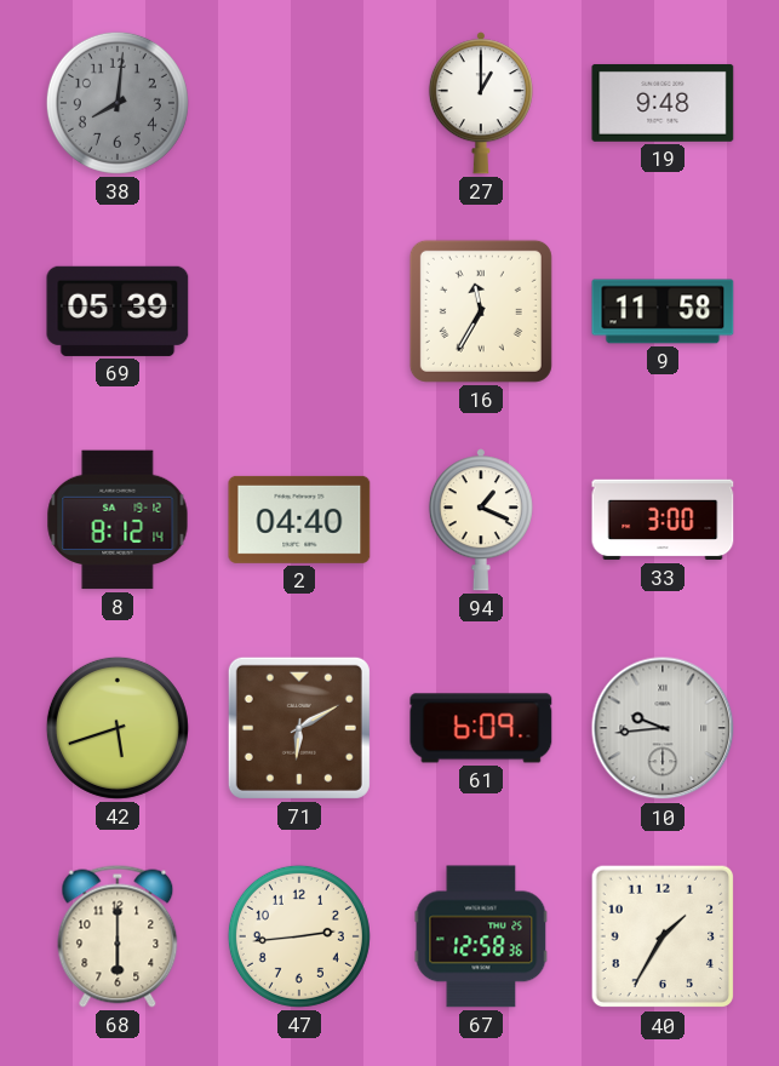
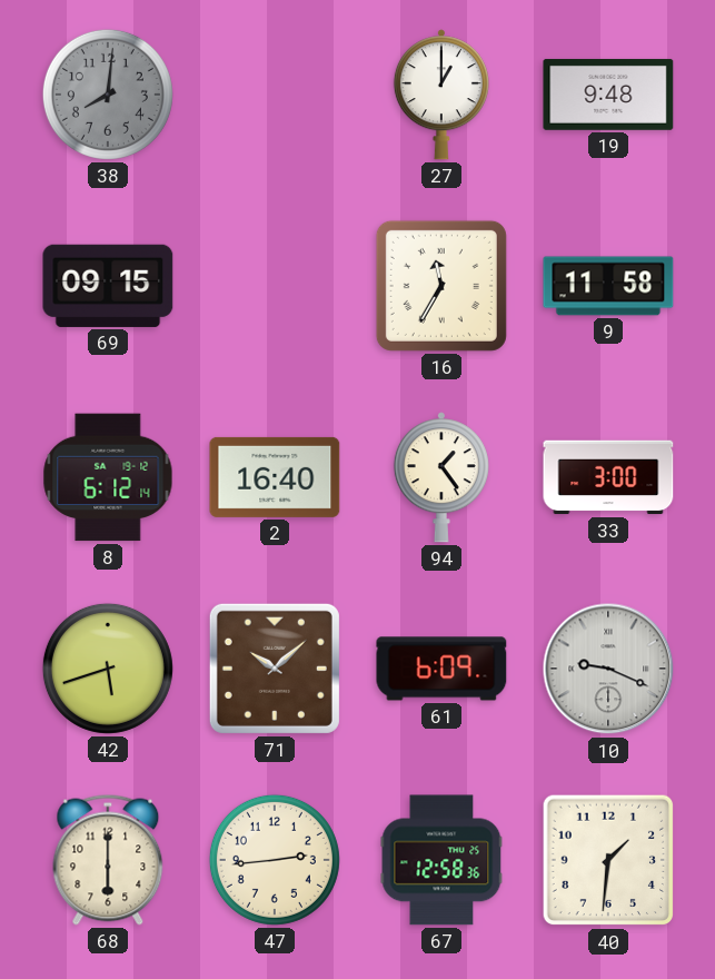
69: 05:39 -> 09:15 (108, 286)
8: 8:12 -> 6:12 (108, 477)
2: 04:40 -> 16:40 (275, 477)
94: 1:19 -> 1:24 (441, 477)
71: 6:10 -> 10:08 (275, 669)
10: 9:44 -> 9:19 (608, 669)
40: 1:35 -> 1:31 (608, 860)
